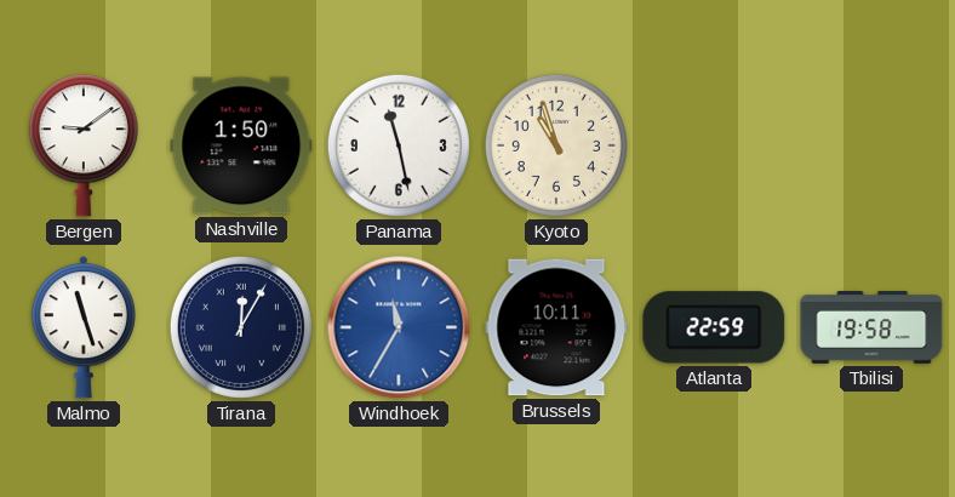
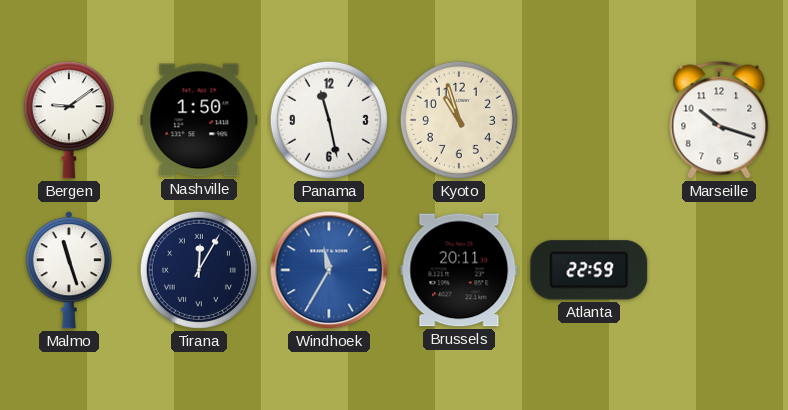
Marseille: none -> 10:18 (719, 120)
Brussels: 10:11 -> 20:11 (459, 270)
Tbilisi: 19:58 -> none (871, 329)
